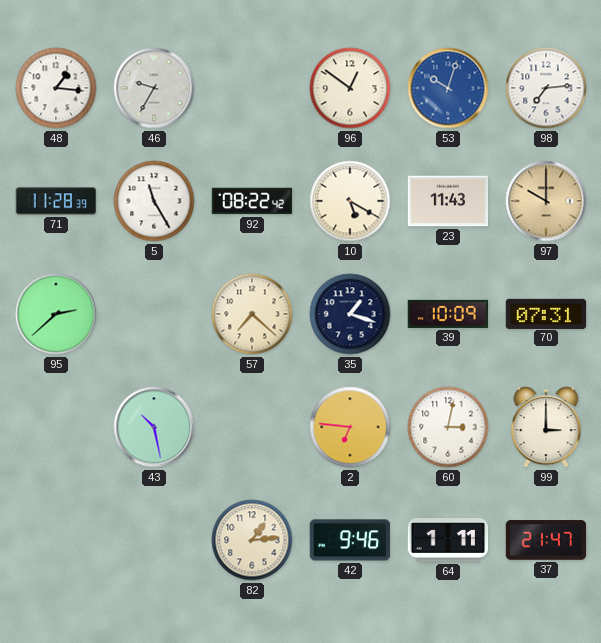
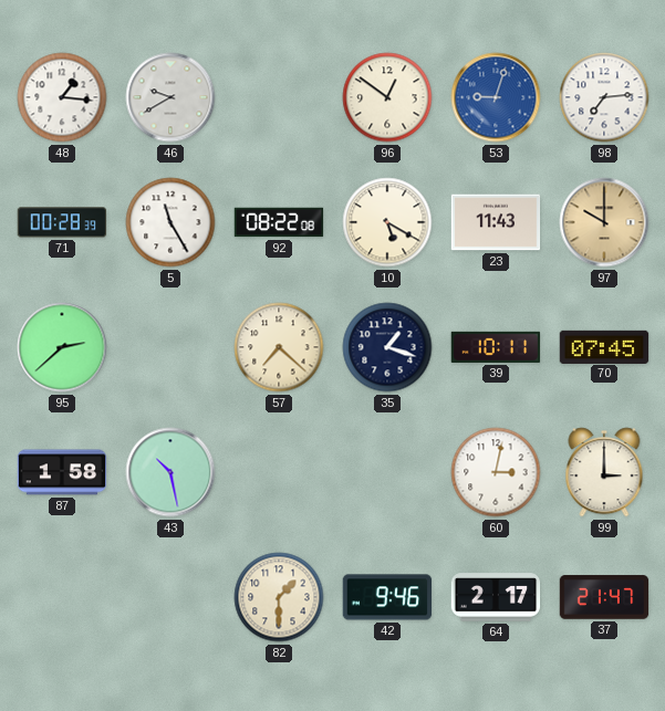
46: 9:35 -> 9:40 (170, 97)
53: 10:03 -> 9:03 (496, 97)
71: 11:28 -> 00:28 (62, 222)
92: 08:22:42 -> 08:22:08 (279, 222)
39: 10:09 -> 10:11 (496, 347)
70: 07:31 -> 07:45 (604, 346)
87: none -> 1:58 (62, 472)
2: 6:46 -> none (350, 427)
82: 1:14 -> 1:30 (279, 597)
64: 1:11 -> 2:17 (496, 597)
